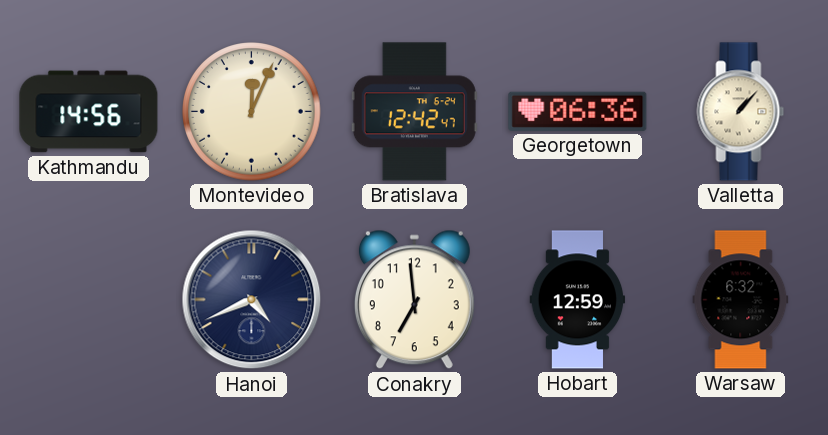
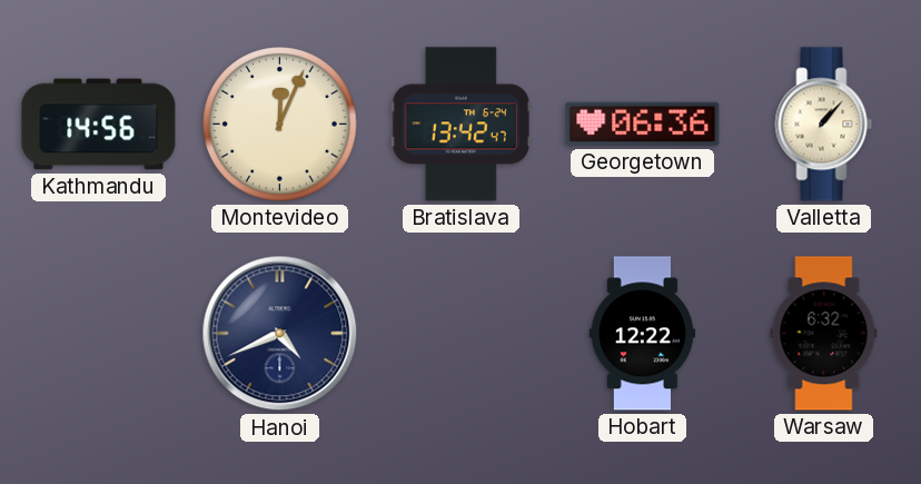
Bratislava: 12:42 -> 13:42 (460, 125)
Conakry: 6:59 -> none (414, 300)
Hobart: 12:59 -> 12:22 (643, 334)
